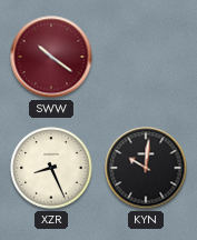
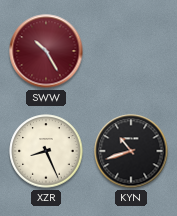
SWW: 10:21 -> 10:25 (46, 51)
KYN: 10:01 -> 10:42 (131, 151)
